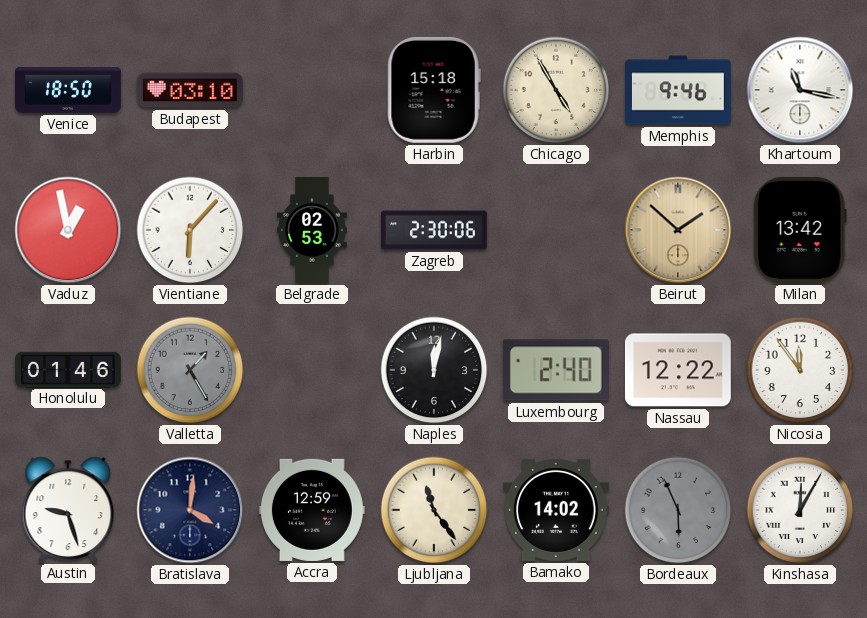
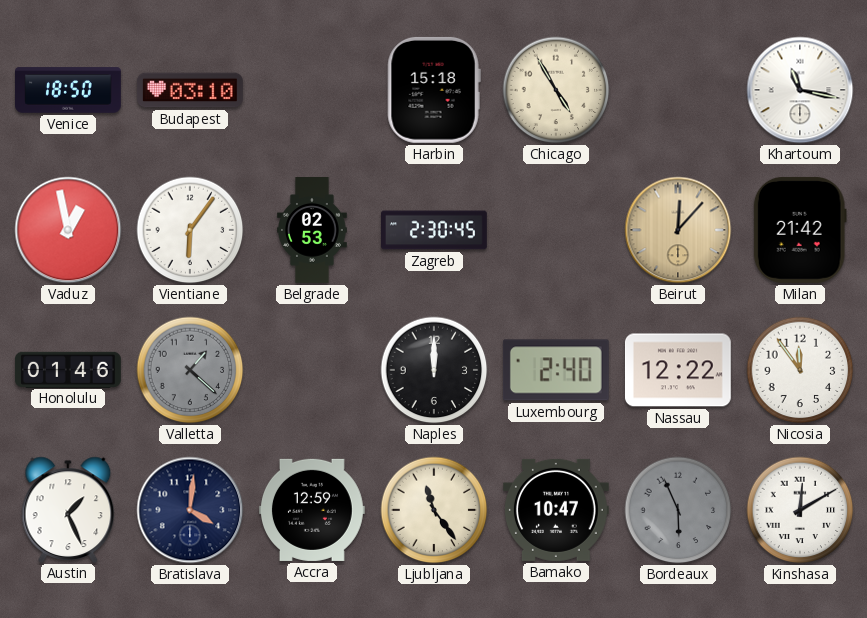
Memphis: 9:46 -> none (678, 90)
Vientiane: 6:07 -> 6:06 (190, 230)
Zagreb: 2:30:06 -> 2:30:45 (435, 230)
Beirut: 1:52 -> 12:07 (678, 230)
Milan: 13:42 -> 21:42 (800, 230)
Valletta: 1:25 -> 1:22 (190, 370)
Naples: 12:02 -> 12:00 (434, 370)
Austin: 9:27 -> 1:26 (68, 509)
Bamako: 14:02 -> 10:47 (556, 510)
Kinshasa: 12:05 -> 12:10 (800, 510)
